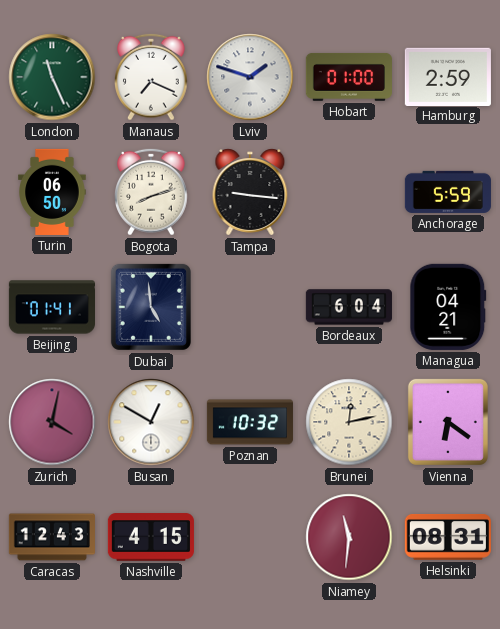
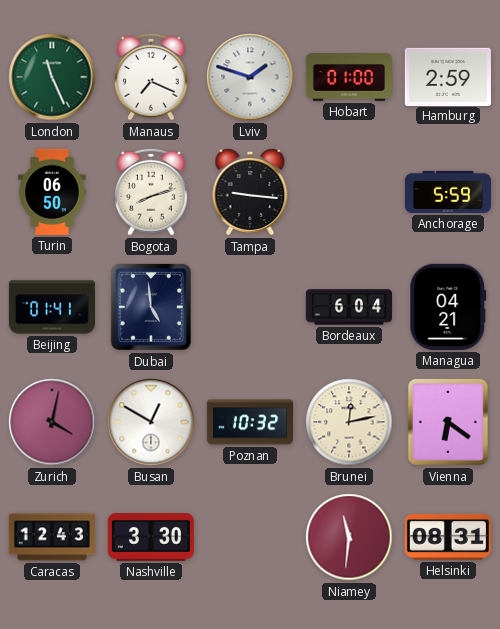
Nashville: 4:15 -> 3:30 (151, 537)
